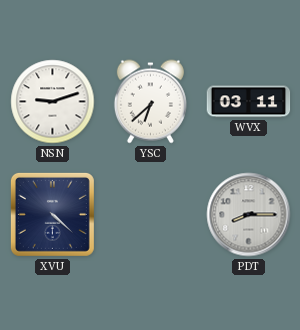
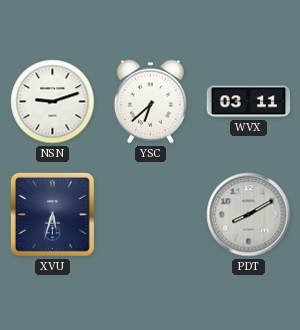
XVU: 4:22 -> 5:33 (52, 214)
PDT: 8:15 -> 8:10 (249, 215)
